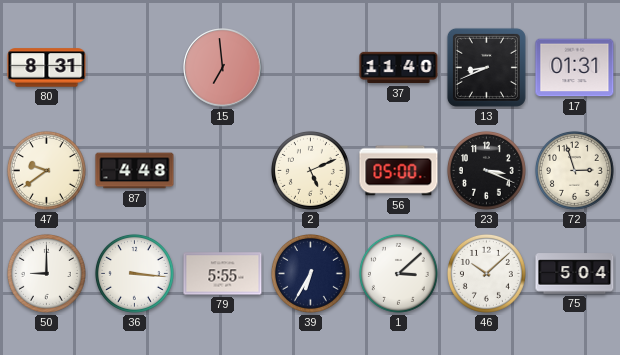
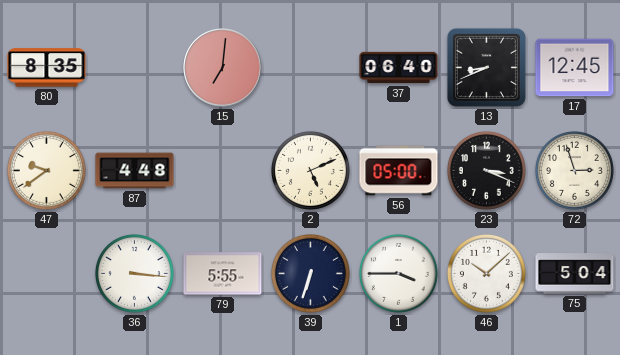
80: 8:31 -> 8:35 (47, 68)
15: 6:59 -> 7:01 (223, 68)
37: 11:40 -> 06:40 (399, 68)
17: 01:31 -> 12:45 (575, 68)
50: 9:00 -> none (46, 273)
39: 6:35 -> 6:33 (310, 273)
1: 3:08 -> 3:45 (398, 273)
